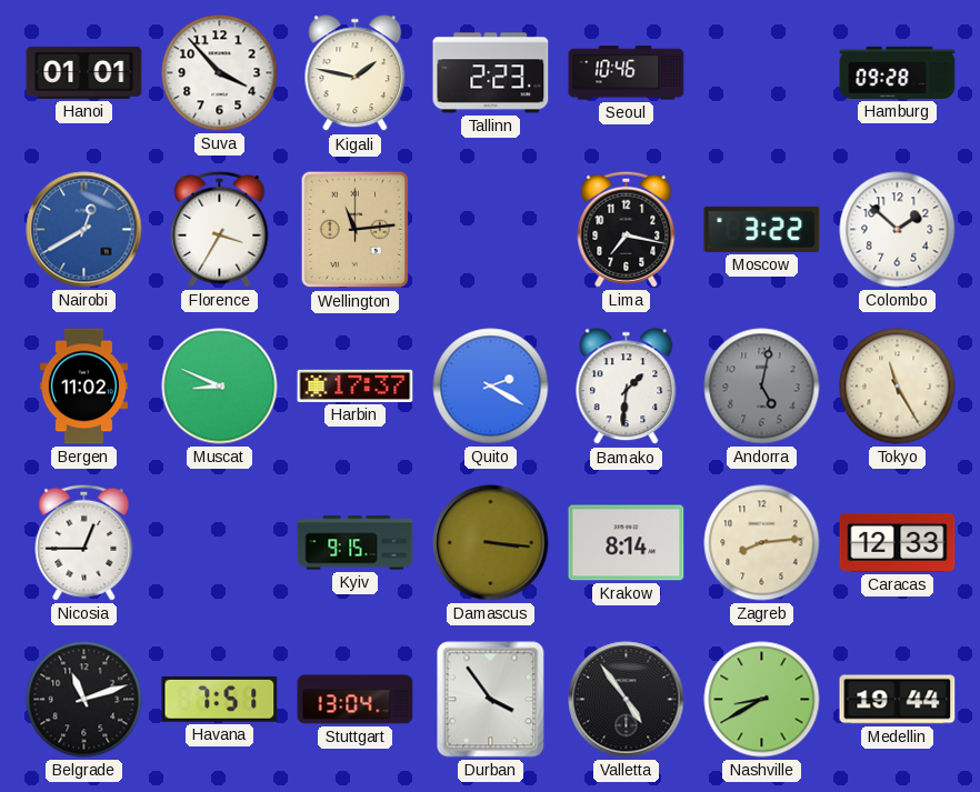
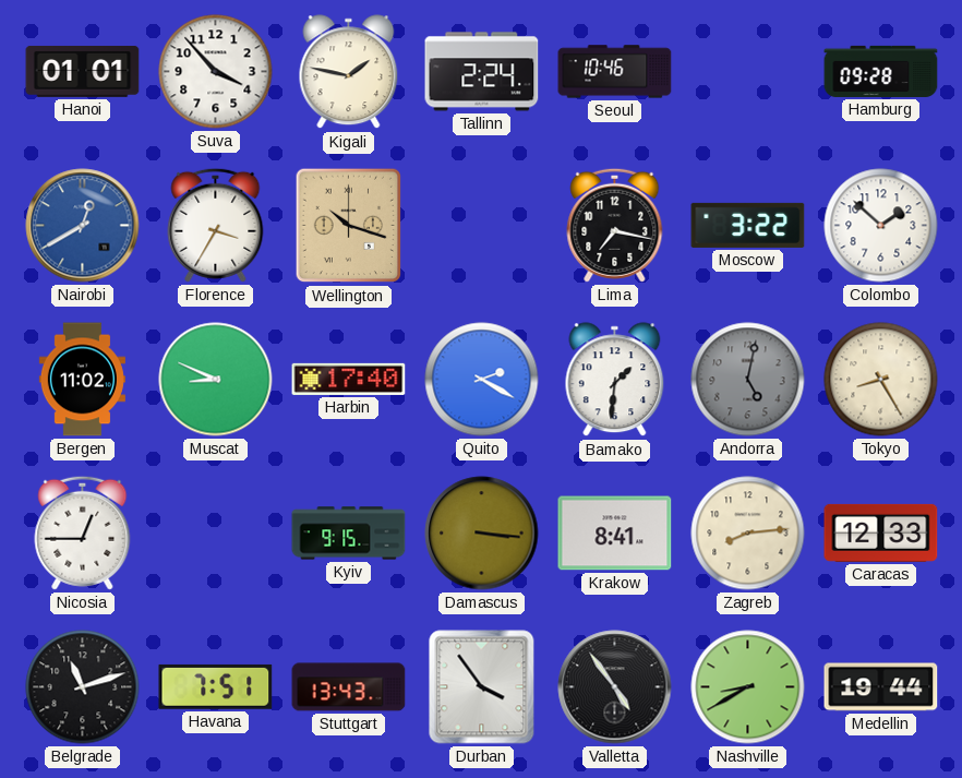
Tallinn: 2:23 -> 2:24 (482, 72)
Wellington: 11:14 -> 10:18 (349, 226)
Harbin: 17:37 -> 17:40 (349, 379)
Tokyo: 11:25 -> 8:25 (881, 380)
Krakow: 8:14 -> 8:41 (615, 534)
Stuttgart: 13:04 -> 13:43 (349, 687)
